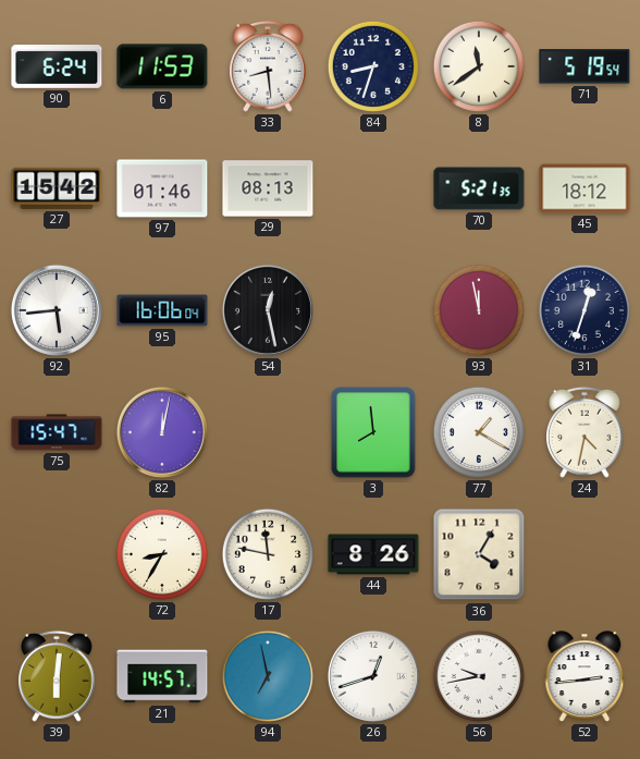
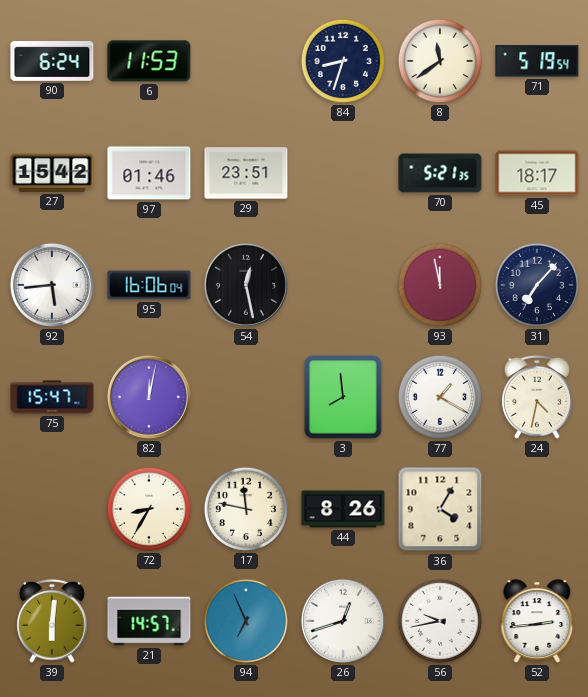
33: 8:29 -> none (269, 66)
29: 08:13 -> 23:51 (246, 173)
45: 18:12 -> 18:17 (537, 173)
31: 12:33 -> 7:07 (537, 285)
94: 6:58 -> 6:56 (246, 621)
